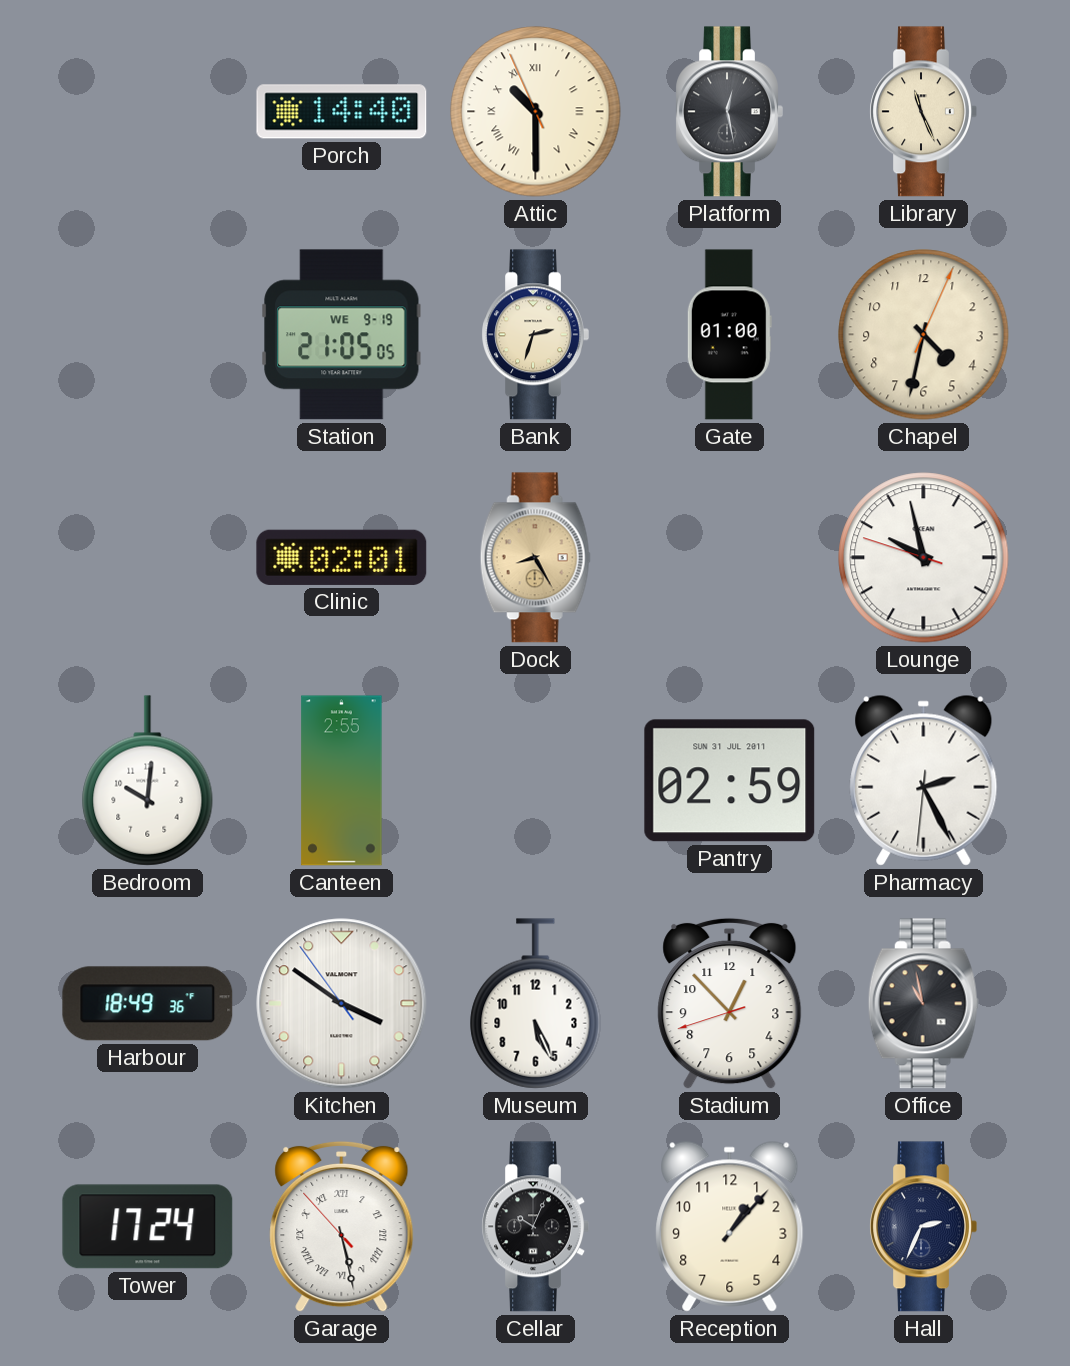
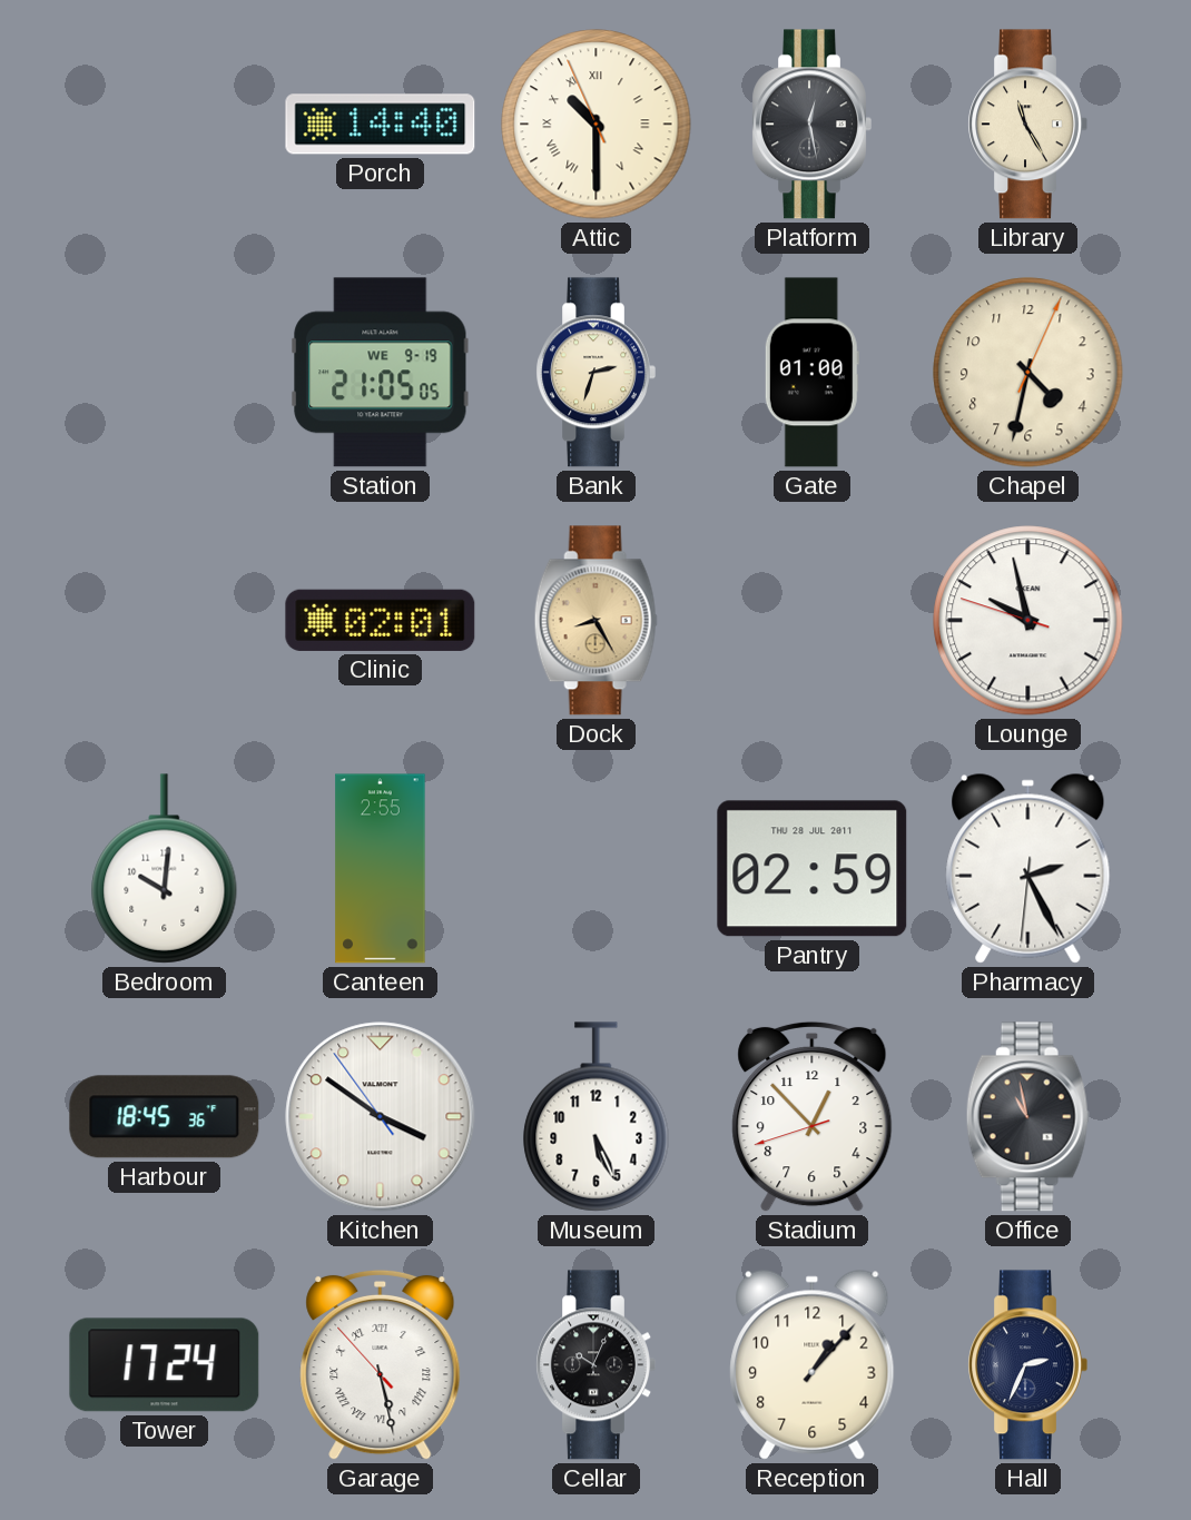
Library: 11:26 -> 11:25 (1027, 125)
Pantry date: SUN 31 JUL 2011 -> THU 28 JUL 2011 (813, 869)
Harbour: 18:49 -> 18:45 (165, 1117)
